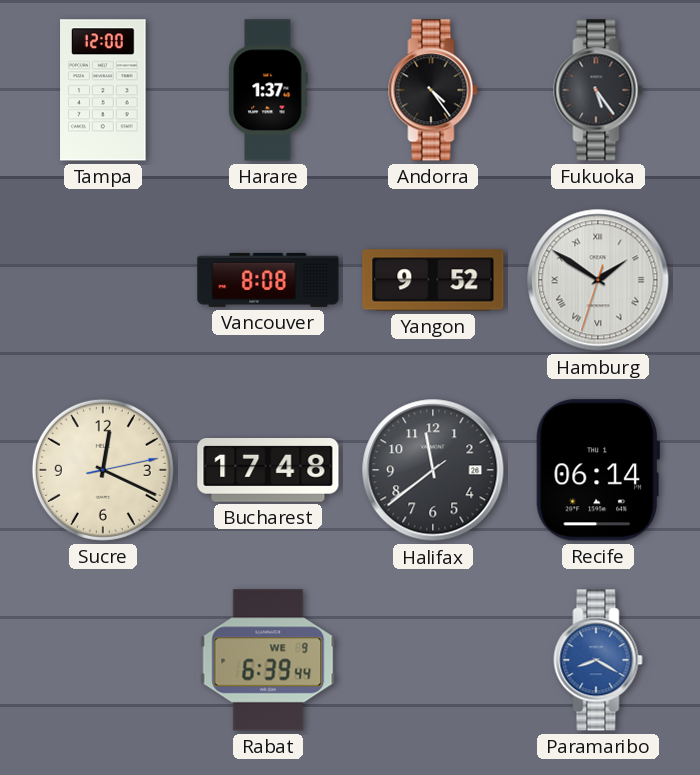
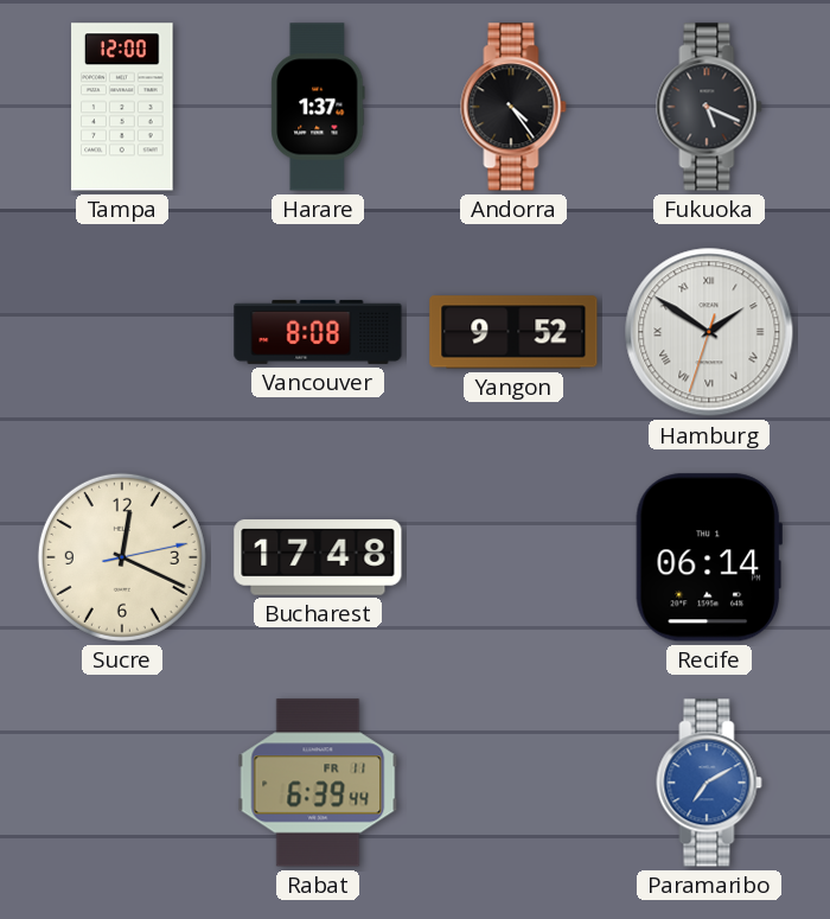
Fukuoka: 5:24 -> 5:19 (709, 107)
Halifax: 11:38 -> none (433, 470)
Rabat date: WE 9 -> FR 11 (318, 783)
Paramaribo: 8:20 -> 7:10 (709, 783)
